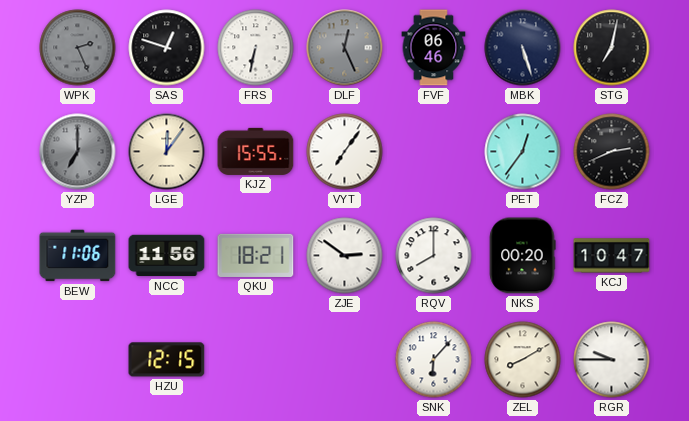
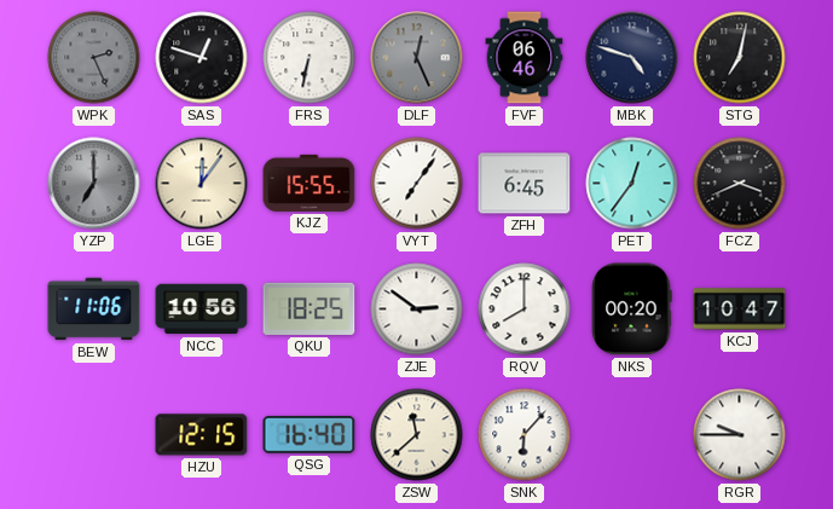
MBK: 5:27 -> 4:48 (632, 58)
ZFH: none -> 6:45 (525, 184)
FCZ: 2:41 -> 3:41 (740, 184)
NCC: 11:56 -> 10:56 (202, 310)
QKU: 18:21 -> 18:25 (310, 308)
QSG: none -> 16:40 (310, 435)
ZSW: none -> 11:38 (417, 435)
ZEL: 8:10 -> none (523, 360)
